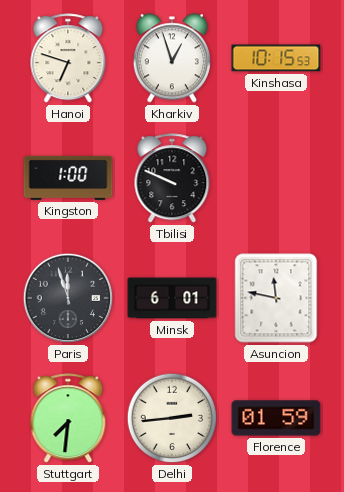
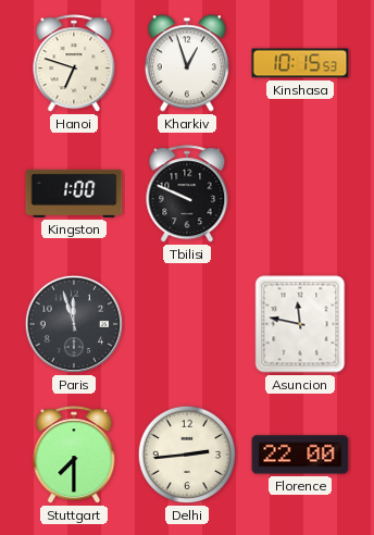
Minsk: 6:01 -> none (172, 298)
Stuttgart: 7:31 -> 7:30 (74, 456)
Florence: 01:59 -> 22:00 (300, 455)
